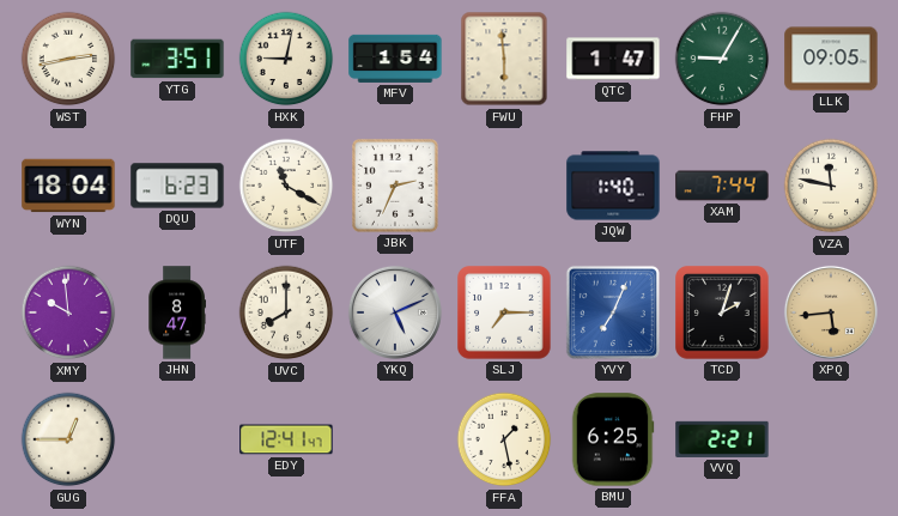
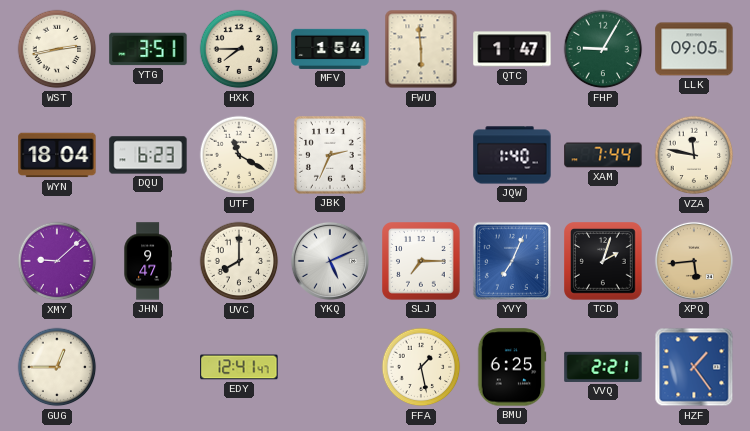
HXK: 9:02 -> 7:45 (239, 49)
XMY: 9:59 -> 9:08 (57, 261)
JHN: 8:47 -> 9:47 (148, 261)
HZF: none -> 1:24 (694, 367)
